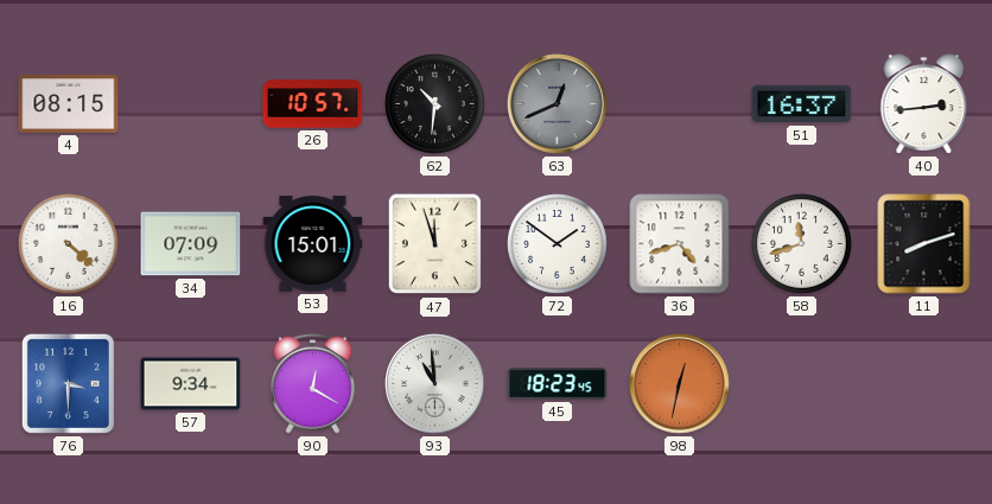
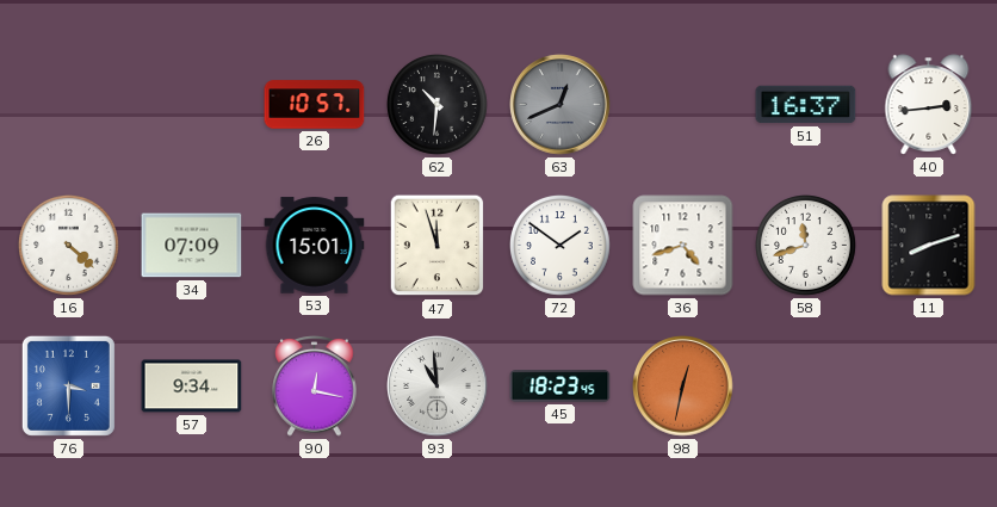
4: 08:15 -> none (69, 104)
90: 12:20 -> 12:17 (315, 387)
